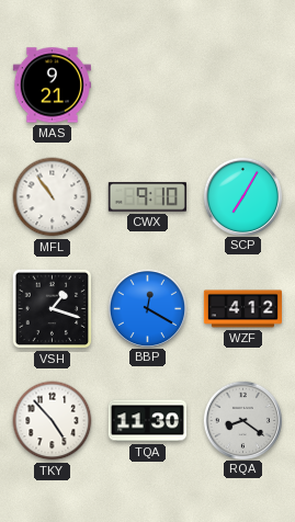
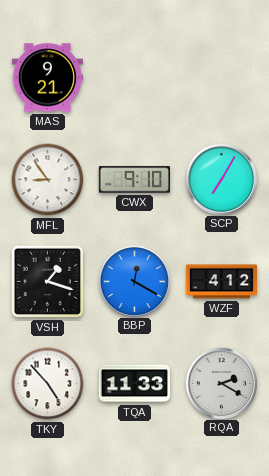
MFL: 10:54 -> 8:54 (48, 180)
TQA: 11:30 -> 11:33 (134, 384)
RQA: 8:21 -> 2:20 (221, 383)
